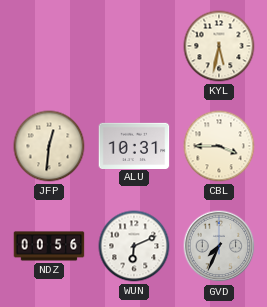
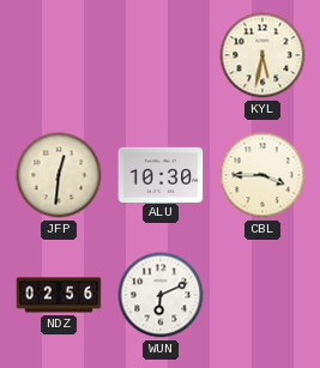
ALU: 10:31 -> 10:30 (161, 174)
NDZ: 00:56 -> 02:56 (59, 295)
GVD: 7:34 -> none (219, 246)
